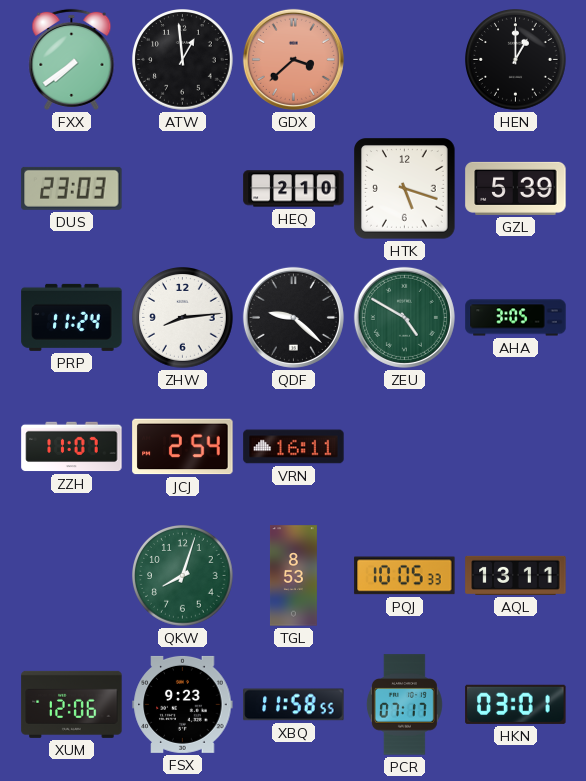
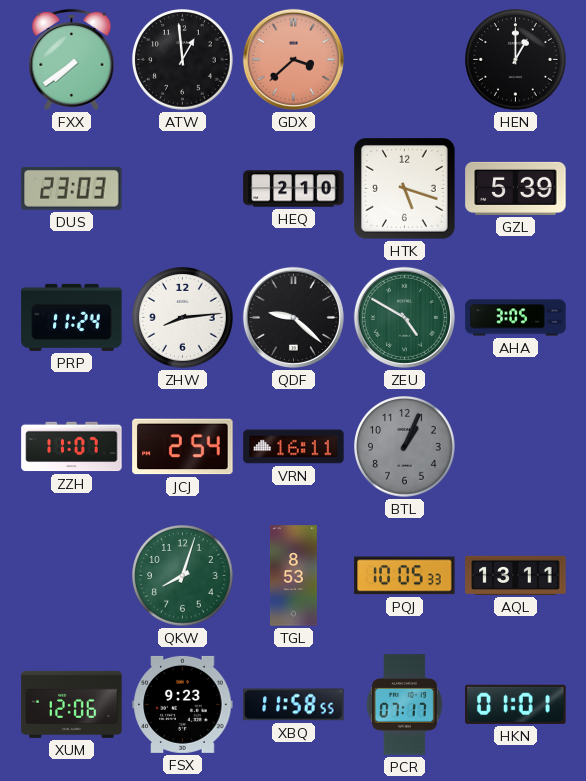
BTL: none -> 1:04 (405, 447)
HKN: 03:01 -> 01:01 (516, 704)
